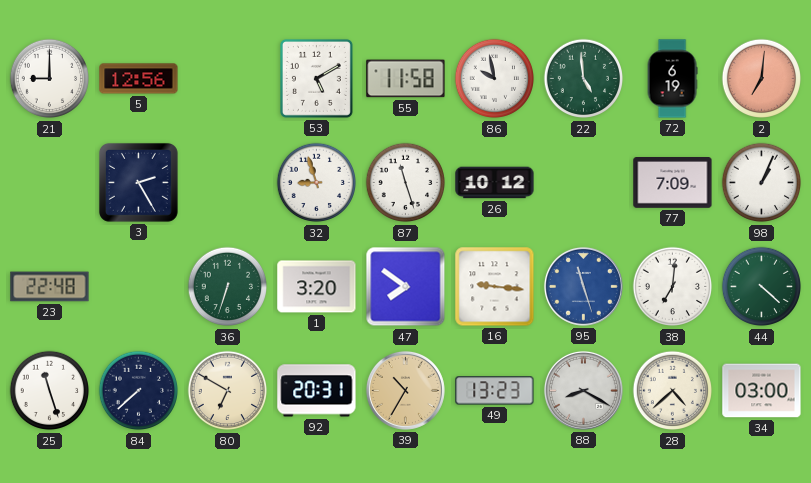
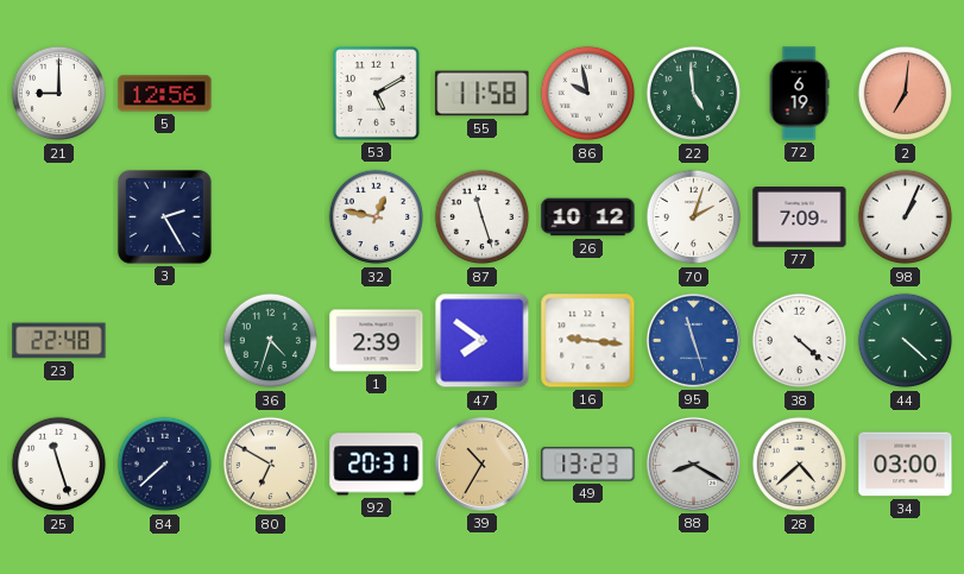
32: 8:57 -> 12:47 (377, 217)
70: none -> 2:03 (694, 217)
36: 6:33 -> 4:33 (271, 341)
1: 3:20 -> 2:39 (377, 341)
38: 7:01 -> 4:22 (800, 341)
